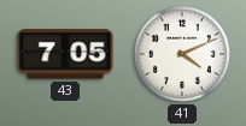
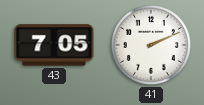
41: 4:11 -> 2:11 (151, 45)
